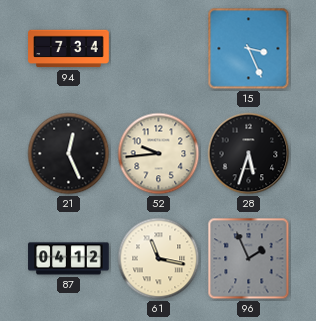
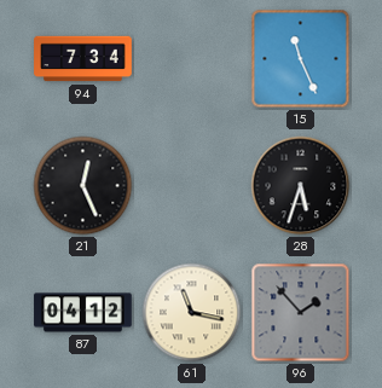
15: 3:26 -> 11:26 (301, 59)
52: 9:44 -> none (159, 154)
96: 1:56 -> 1:53 (301, 313)
